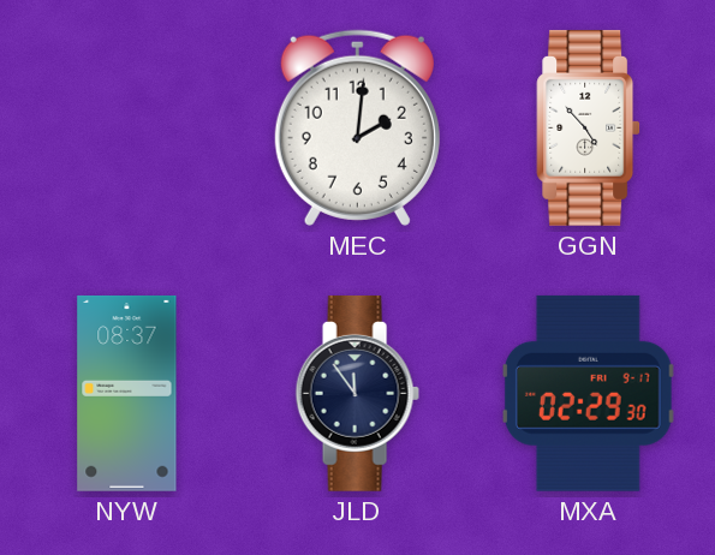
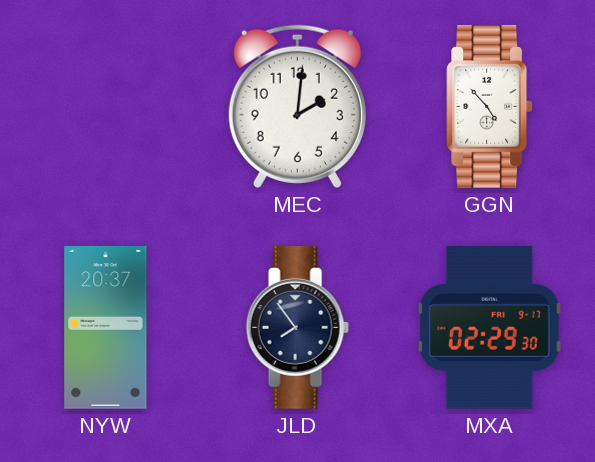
NYW: 08:37 -> 20:37 (106, 328)
JLD: 11:54 -> 7:54 (297, 327)
